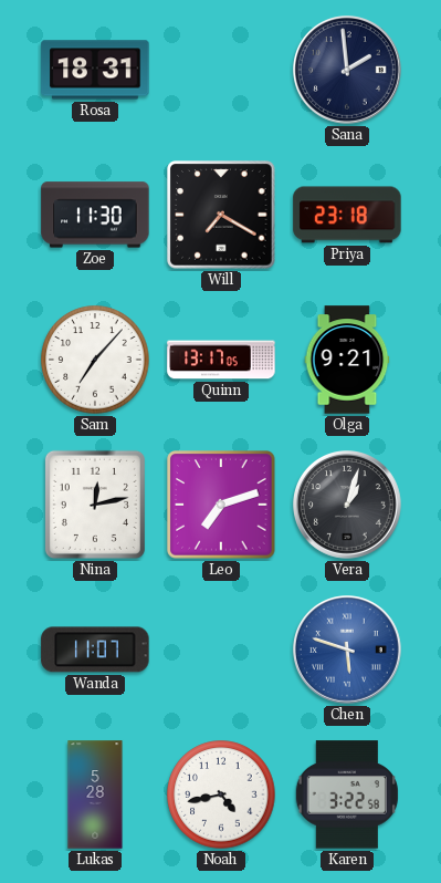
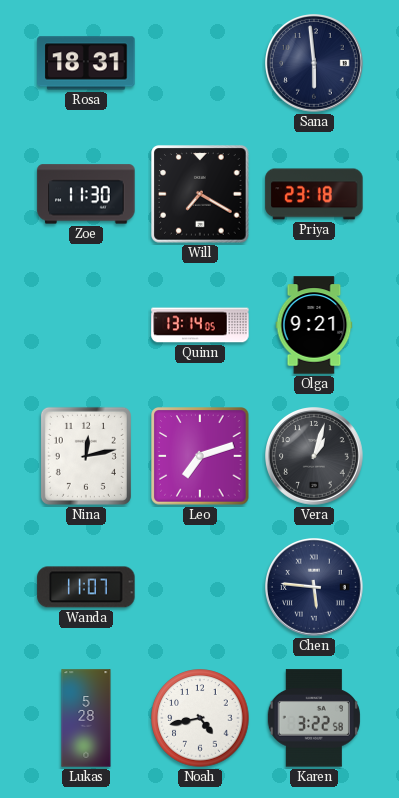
Sana: 1:59 -> 5:59 (315, 64)
Sam: 7:07 -> none (95, 360)
Quinn: 13:17 -> 13:14 (200, 325)
Chen: 5:48 -> 5:46 (315, 588)
Chen dial: blue -> navy (315, 588)
